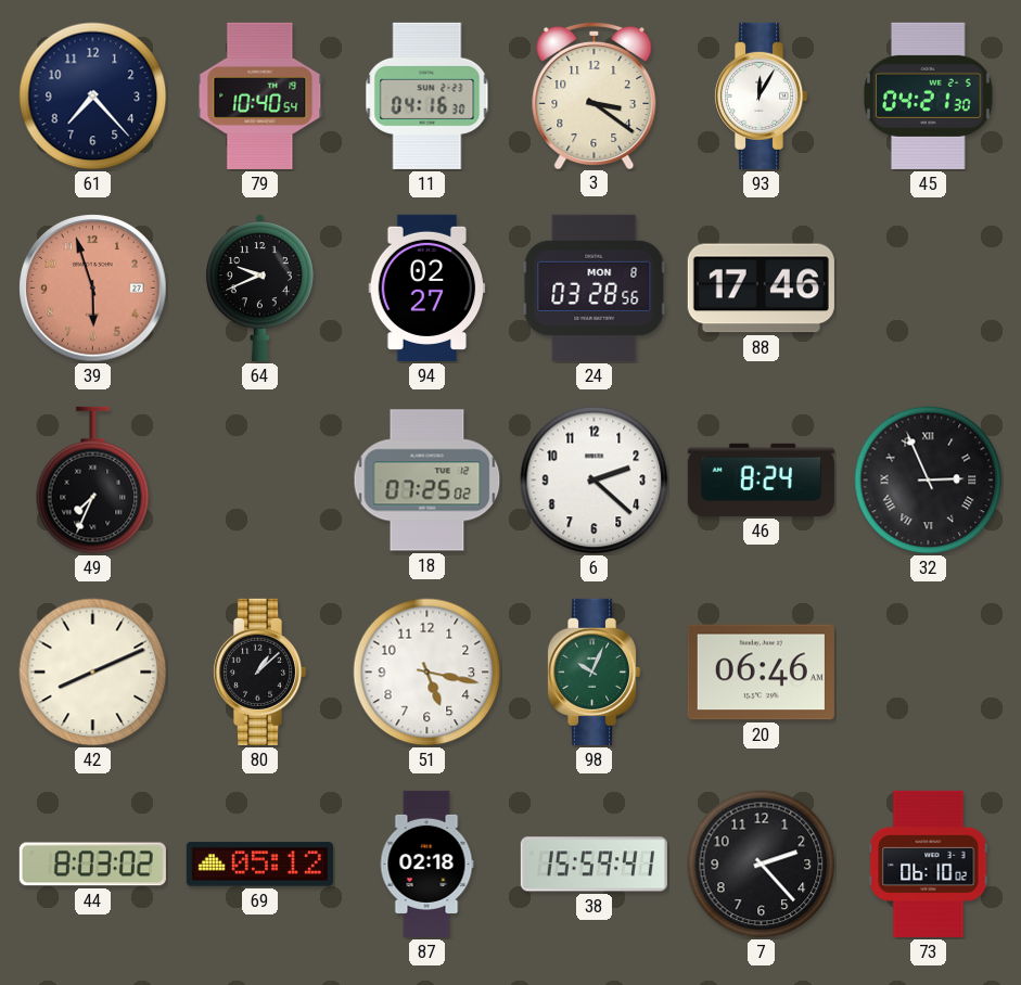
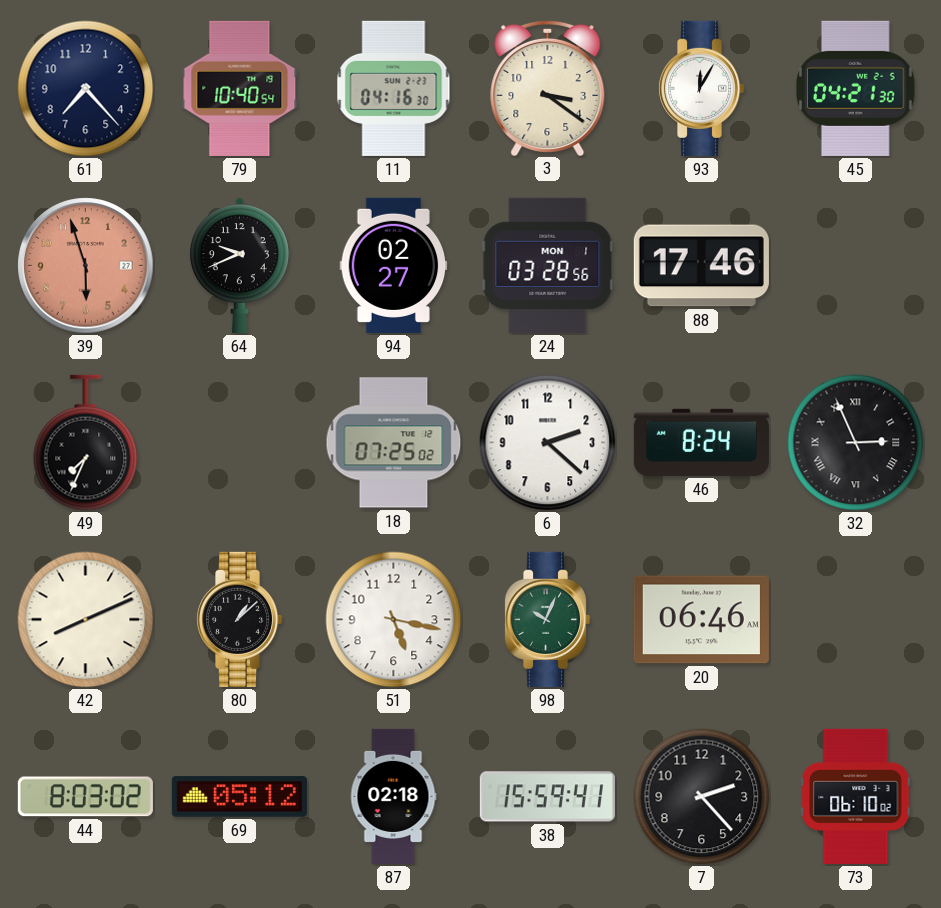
24 date: MON 8 -> MON 1 (548, 265)
